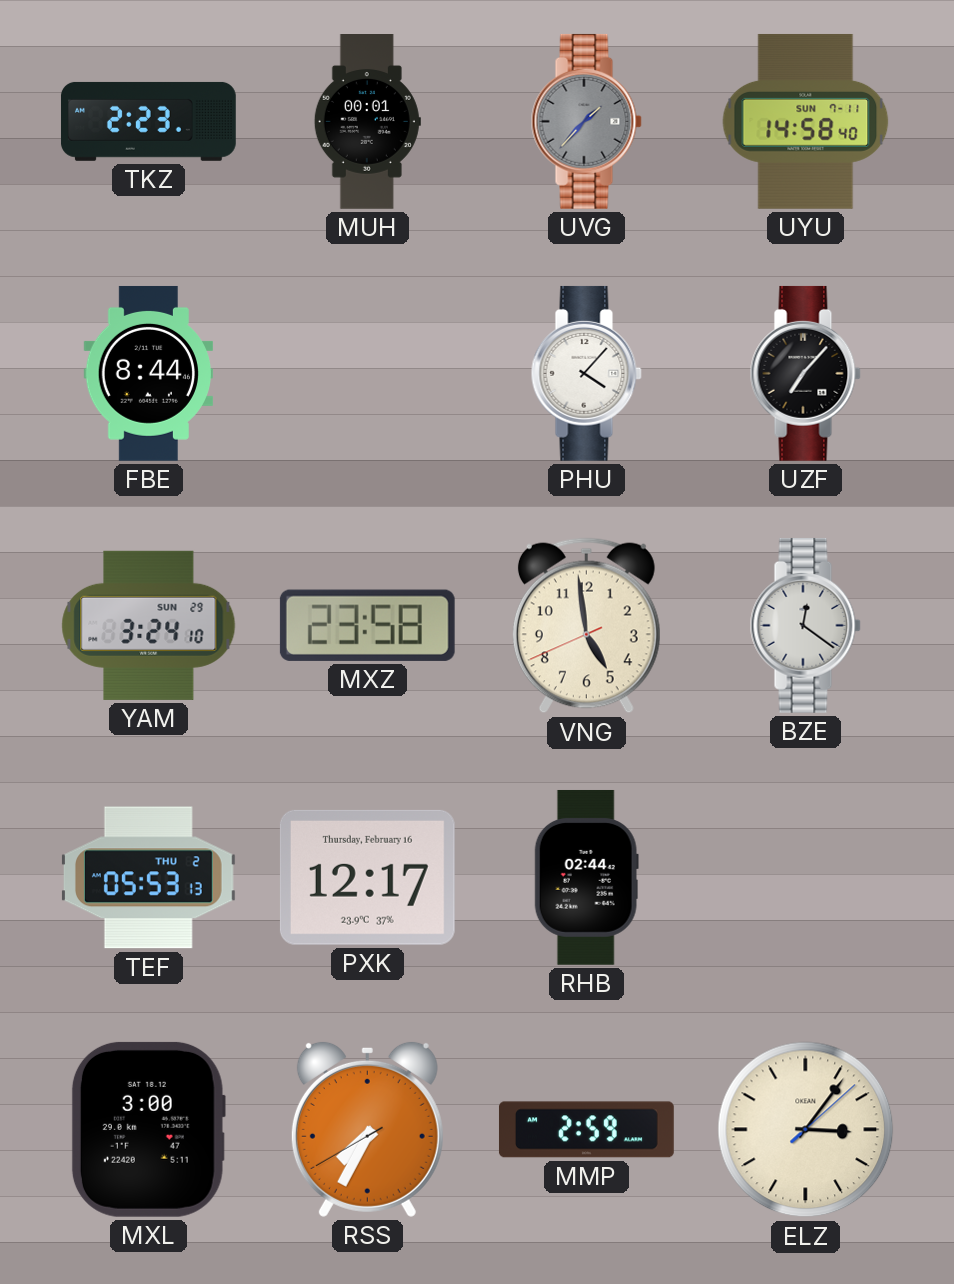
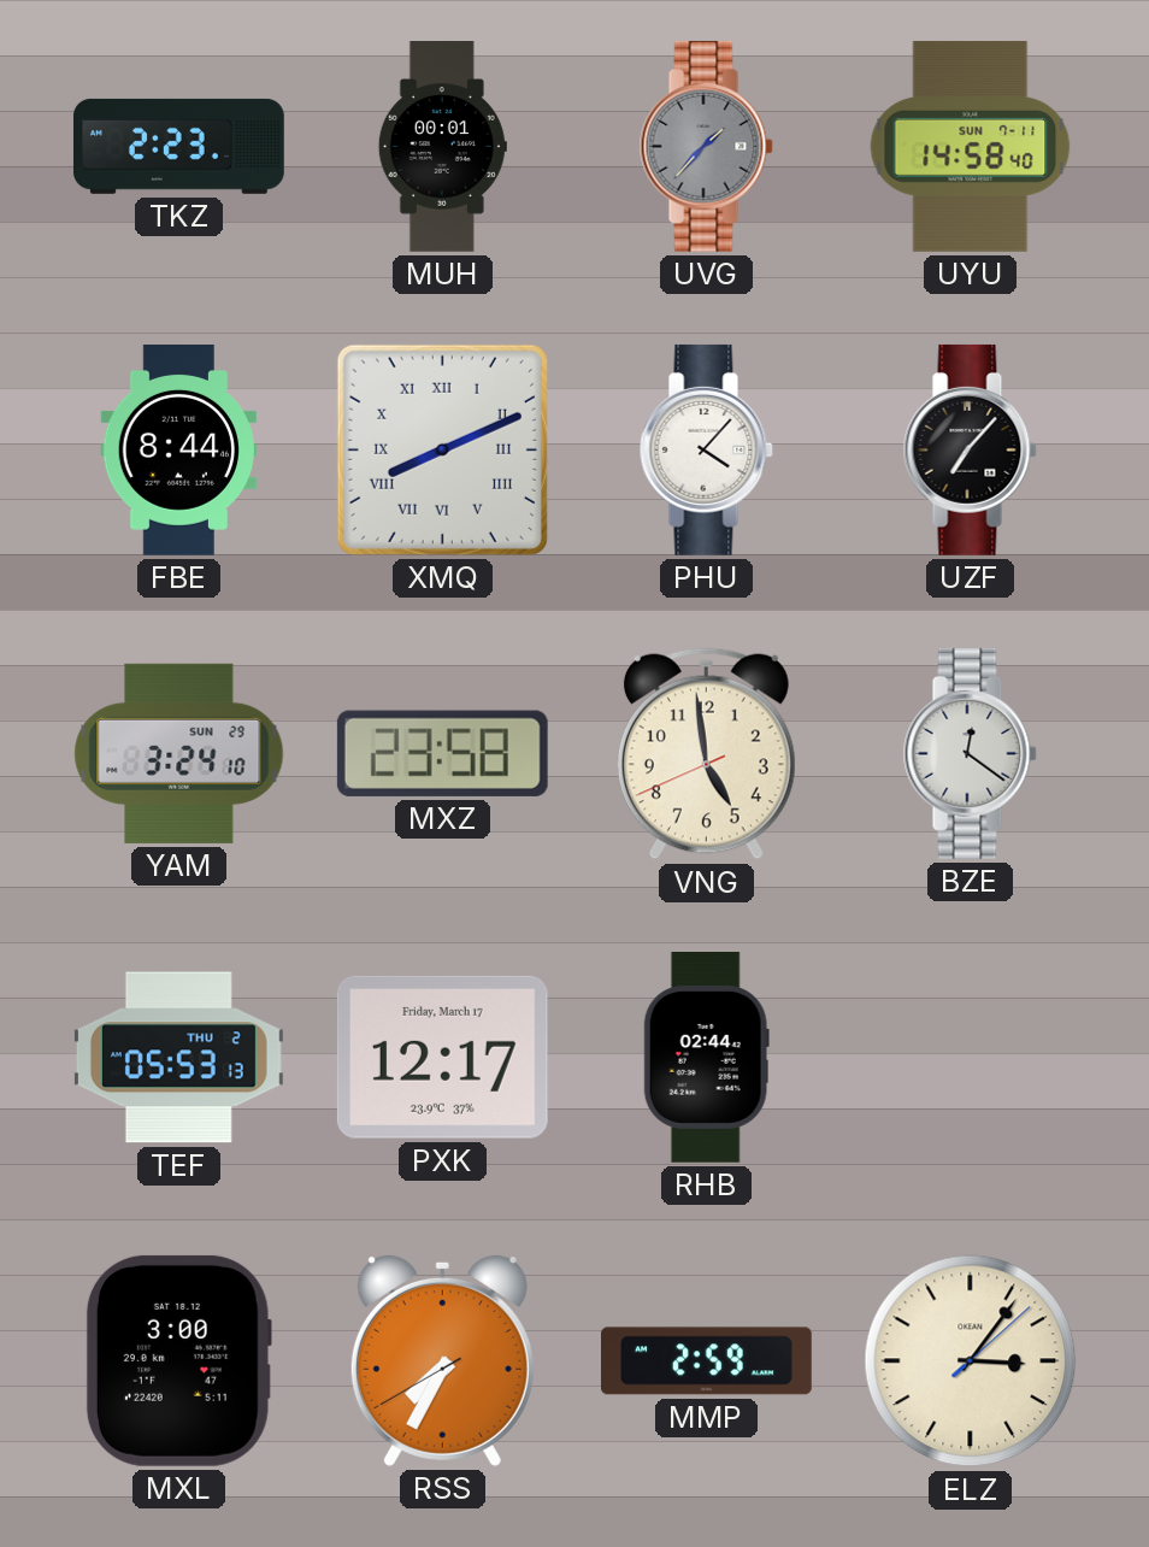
XMQ: none -> 8:11 (442, 449)
PXK date: Thursday, February 16 -> Friday, March 17 (442, 1057)
